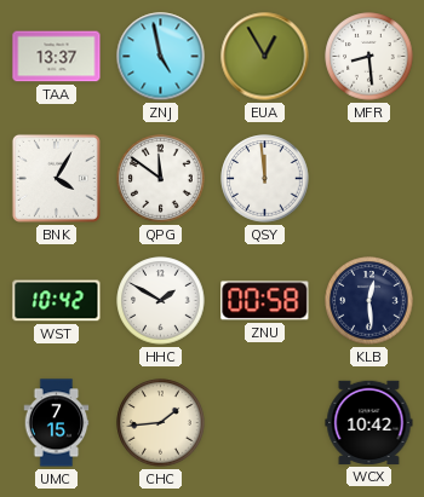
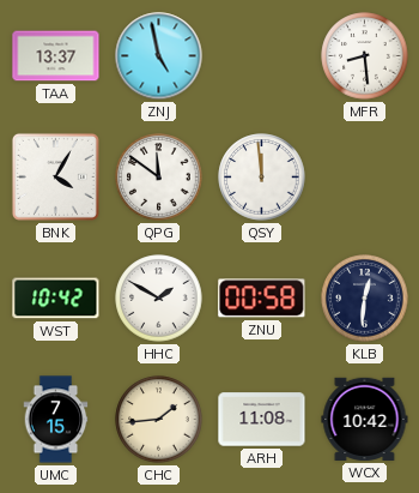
EUA: 12:55 -> none (265, 57)
KLB: 12:29 -> 12:31 (365, 299)
ARH: none -> 11:08 (262, 420)
